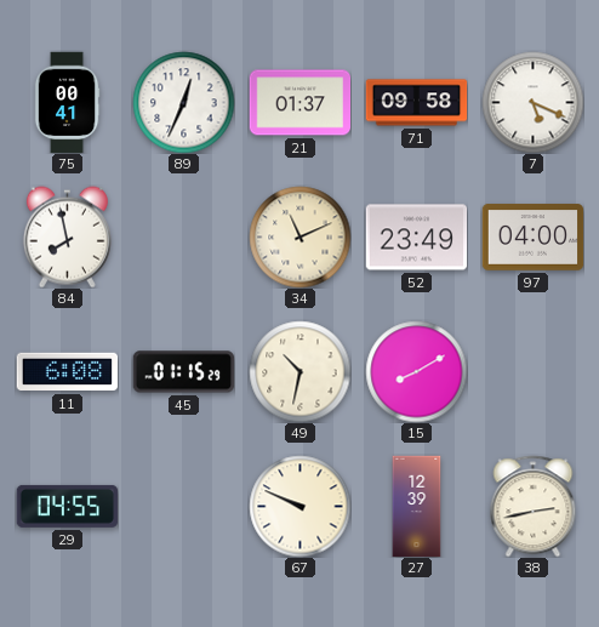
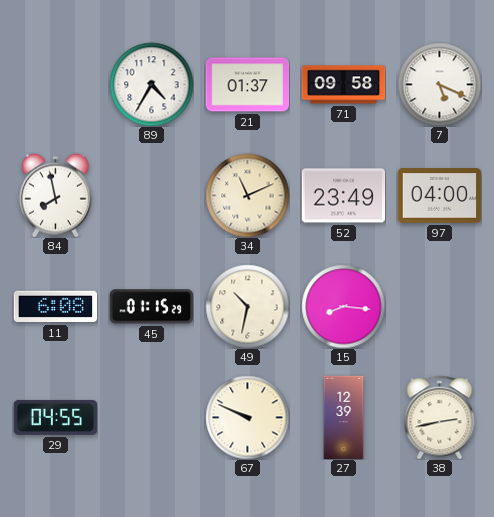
75: 00:41 -> none (67, 102)
89: 12:34 -> 4:35 (151, 84)
15: 8:10 -> 8:16 (343, 306)
